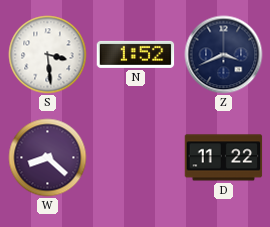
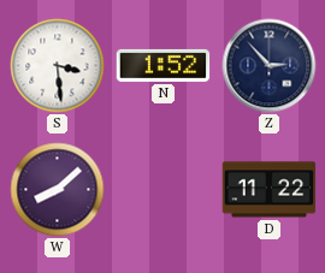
Z: 3:41 -> 2:53 (270, 66)
W: 8:22 -> 8:08 (58, 190)
